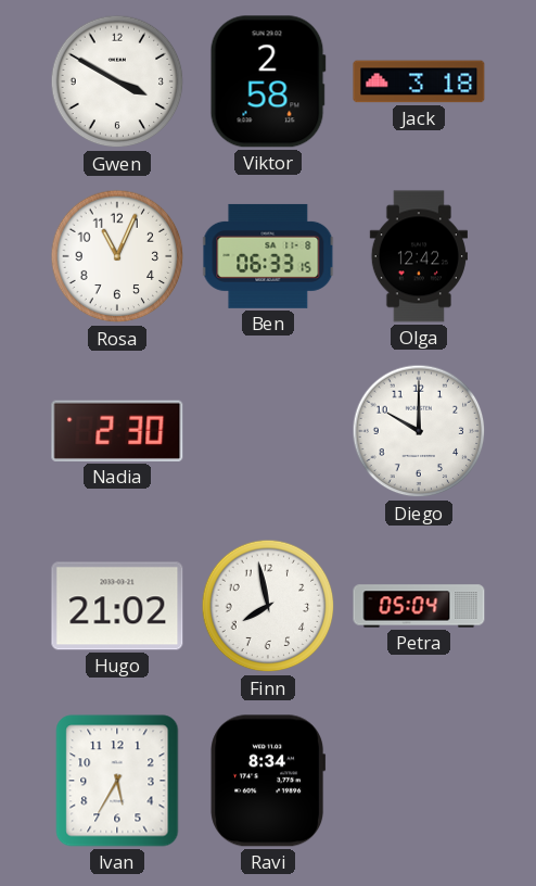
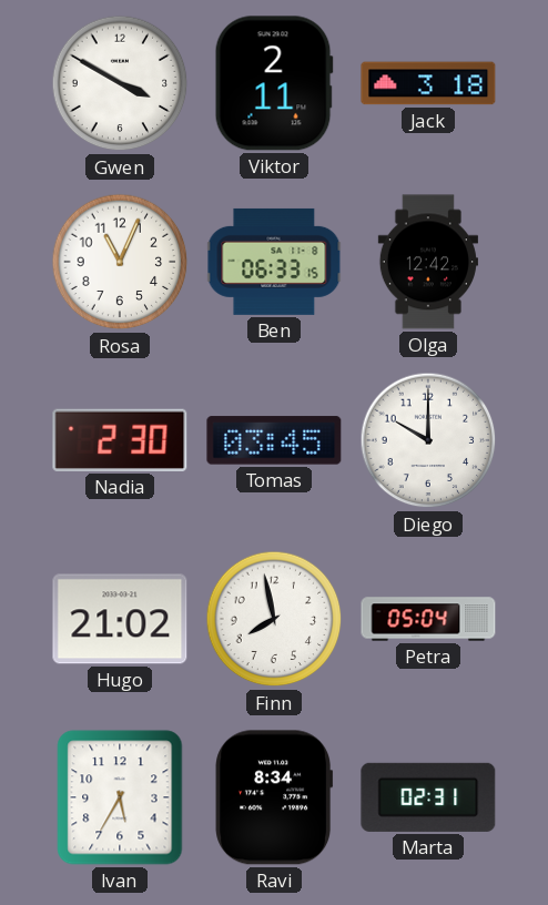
Viktor: 2:58 -> 2:11 (274, 83)
Tomas: none -> 03:45 (274, 440)
Marta: none -> 02:31 (428, 797)
